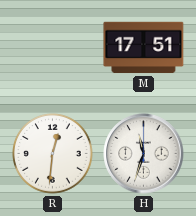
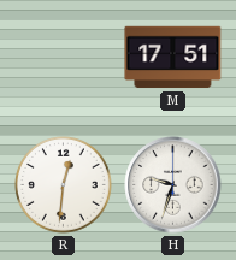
H: 11:33 -> 9:33 (173, 185)
